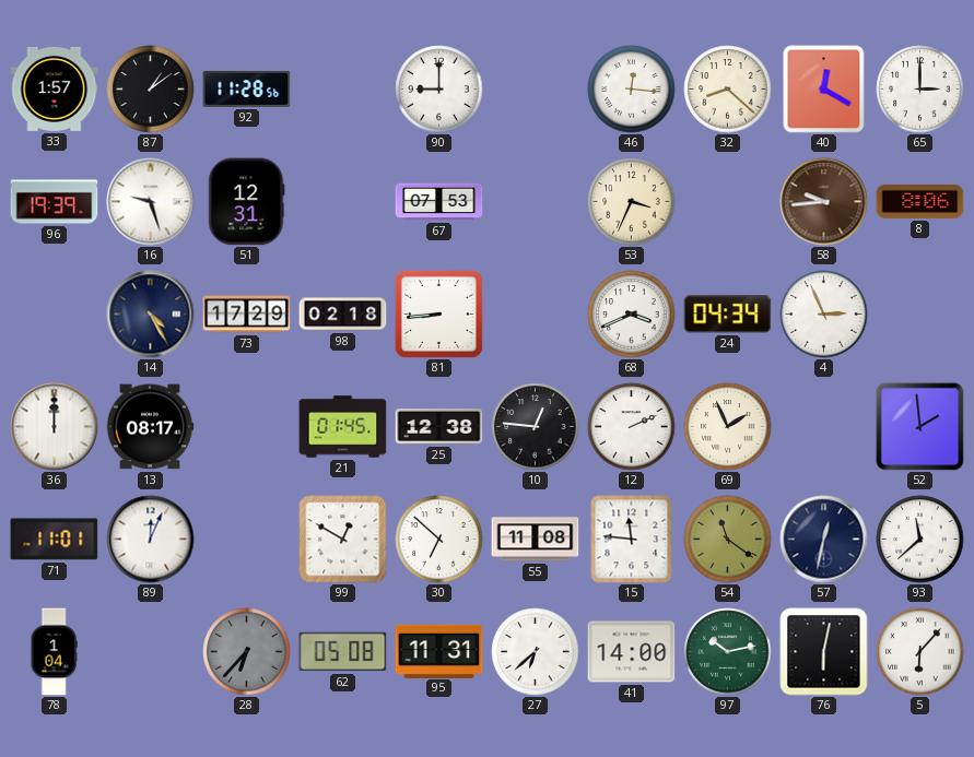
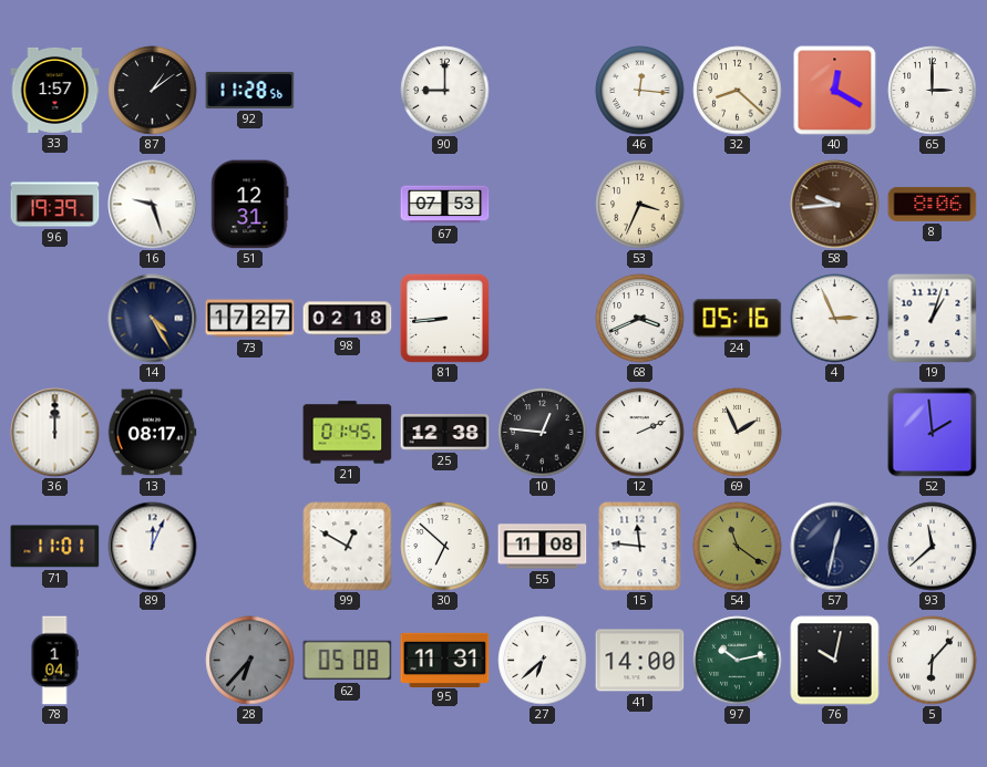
73: 17:29 -> 17:27 (250, 319)
24: 04:34 -> 05:16 (738, 319)
19: none -> 1:03 (933, 319)
76: 6:02 -> 10:02 (835, 661)
